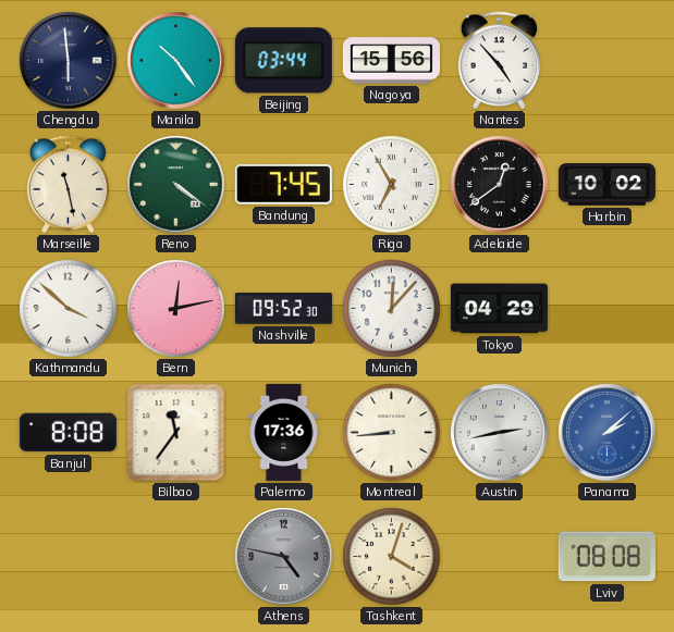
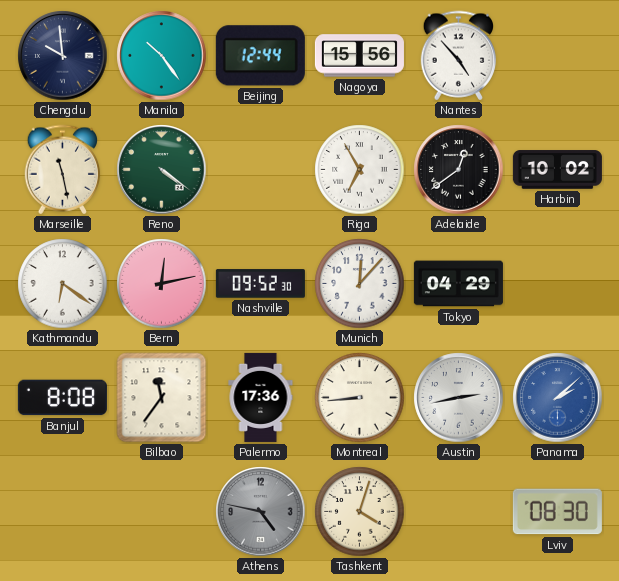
Chengdu: 5:59 -> 9:59 (63, 56)
Beijing: 03:44 -> 12:44 (260, 56)
Bandung: 7:45 -> none (283, 184)
Kathmandu: 3:52 -> 6:21 (63, 284)
Lviv: 08:08 -> 08:30 (557, 512)
